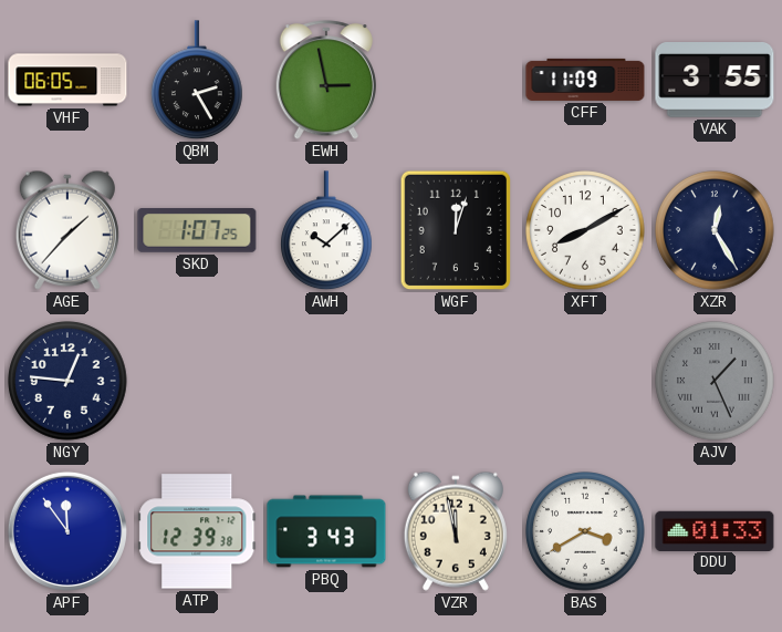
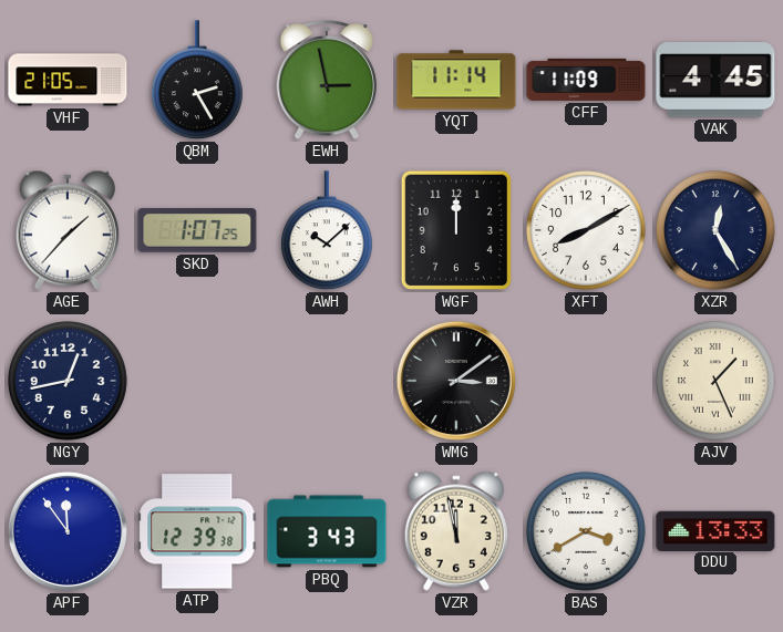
VHF: 06:05 -> 21:05 (68, 80)
YQT: none -> 11:14 (456, 80)
VAK: 3:55 -> 4:45 (715, 81)
WGF: 12:03 -> 12:00 (455, 230)
NGY: 12:46 -> 12:43 (68, 381)
WMG: none -> 3:09 (456, 381)
AJV dial: grey -> cream (715, 381)
DDU: 01:33 -> 13:33 (715, 530)
